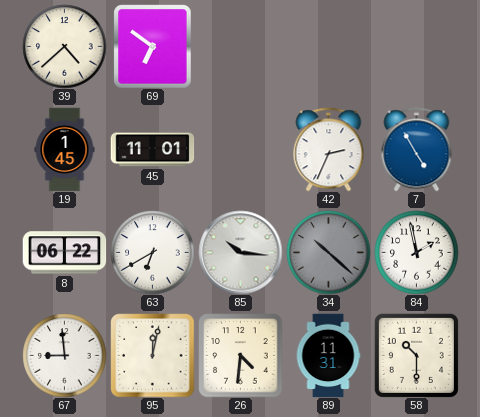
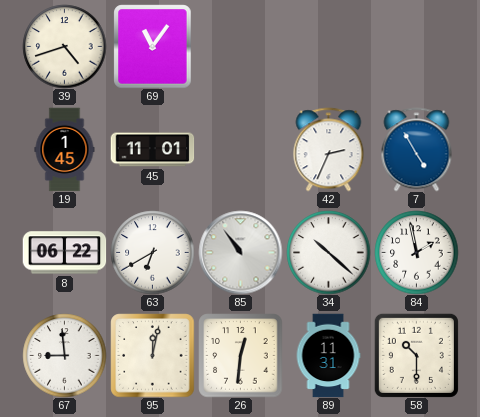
39: 4:38 -> 4:42 (64, 46)
69: 6:51 -> 11:06 (153, 46)
85: 10:16 -> 10:54 (240, 252)
34 dial: grey -> white (328, 252)
26: 4:31 -> 12:31 (240, 355)
